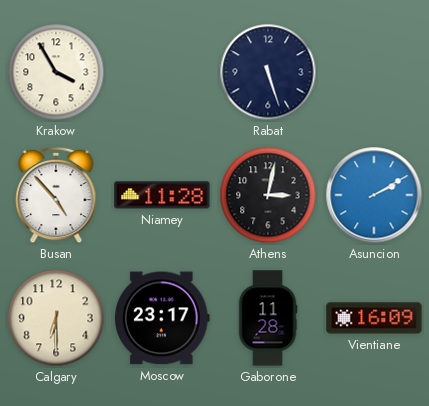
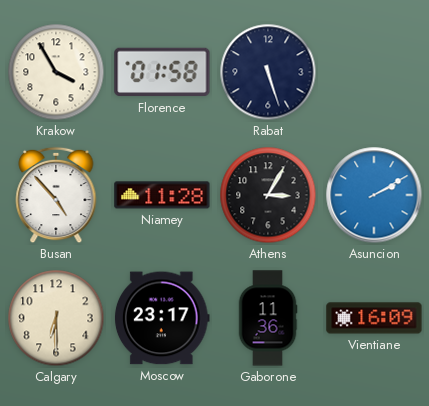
Florence: none -> 01:58 (162, 72)
Athens: 3:02 -> 3:05 (268, 195)
Gaborone: 11:28 -> 11:36 (268, 318)
